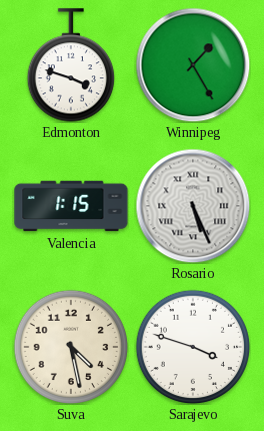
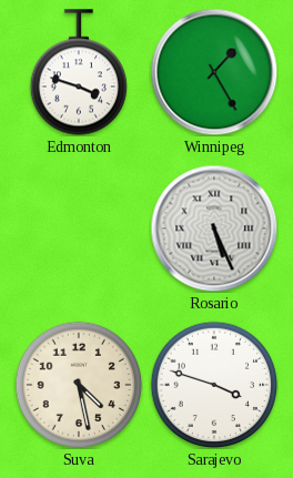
Valencia: 1:15 -> none (71, 206)
